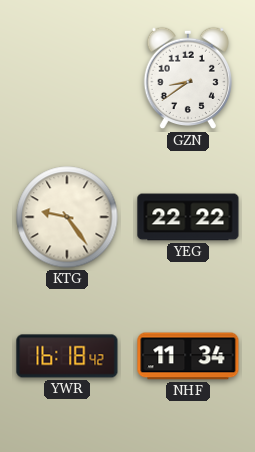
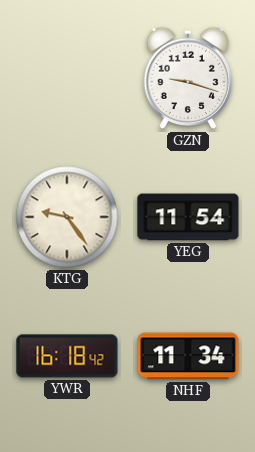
GZN: 8:39 -> 9:18 (187, 78)
YEG: 22:22 -> 11:54 (188, 217)
